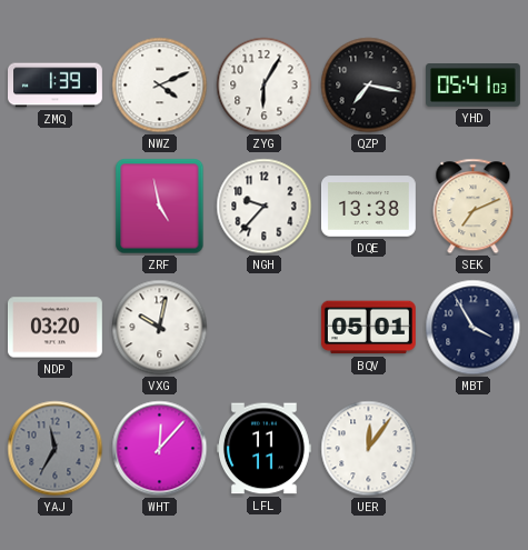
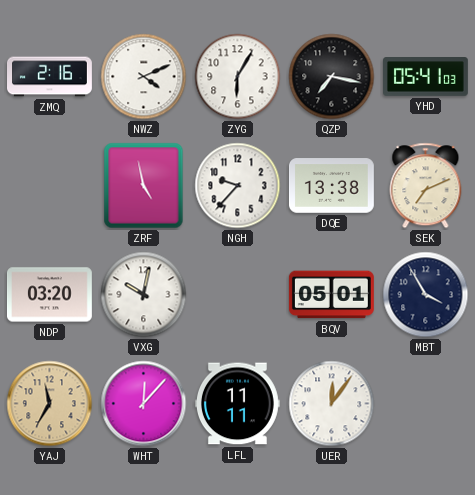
ZMQ: 1:39 -> 2:16 (50, 77)
YAJ dial: grey -> champagne (50, 404)
